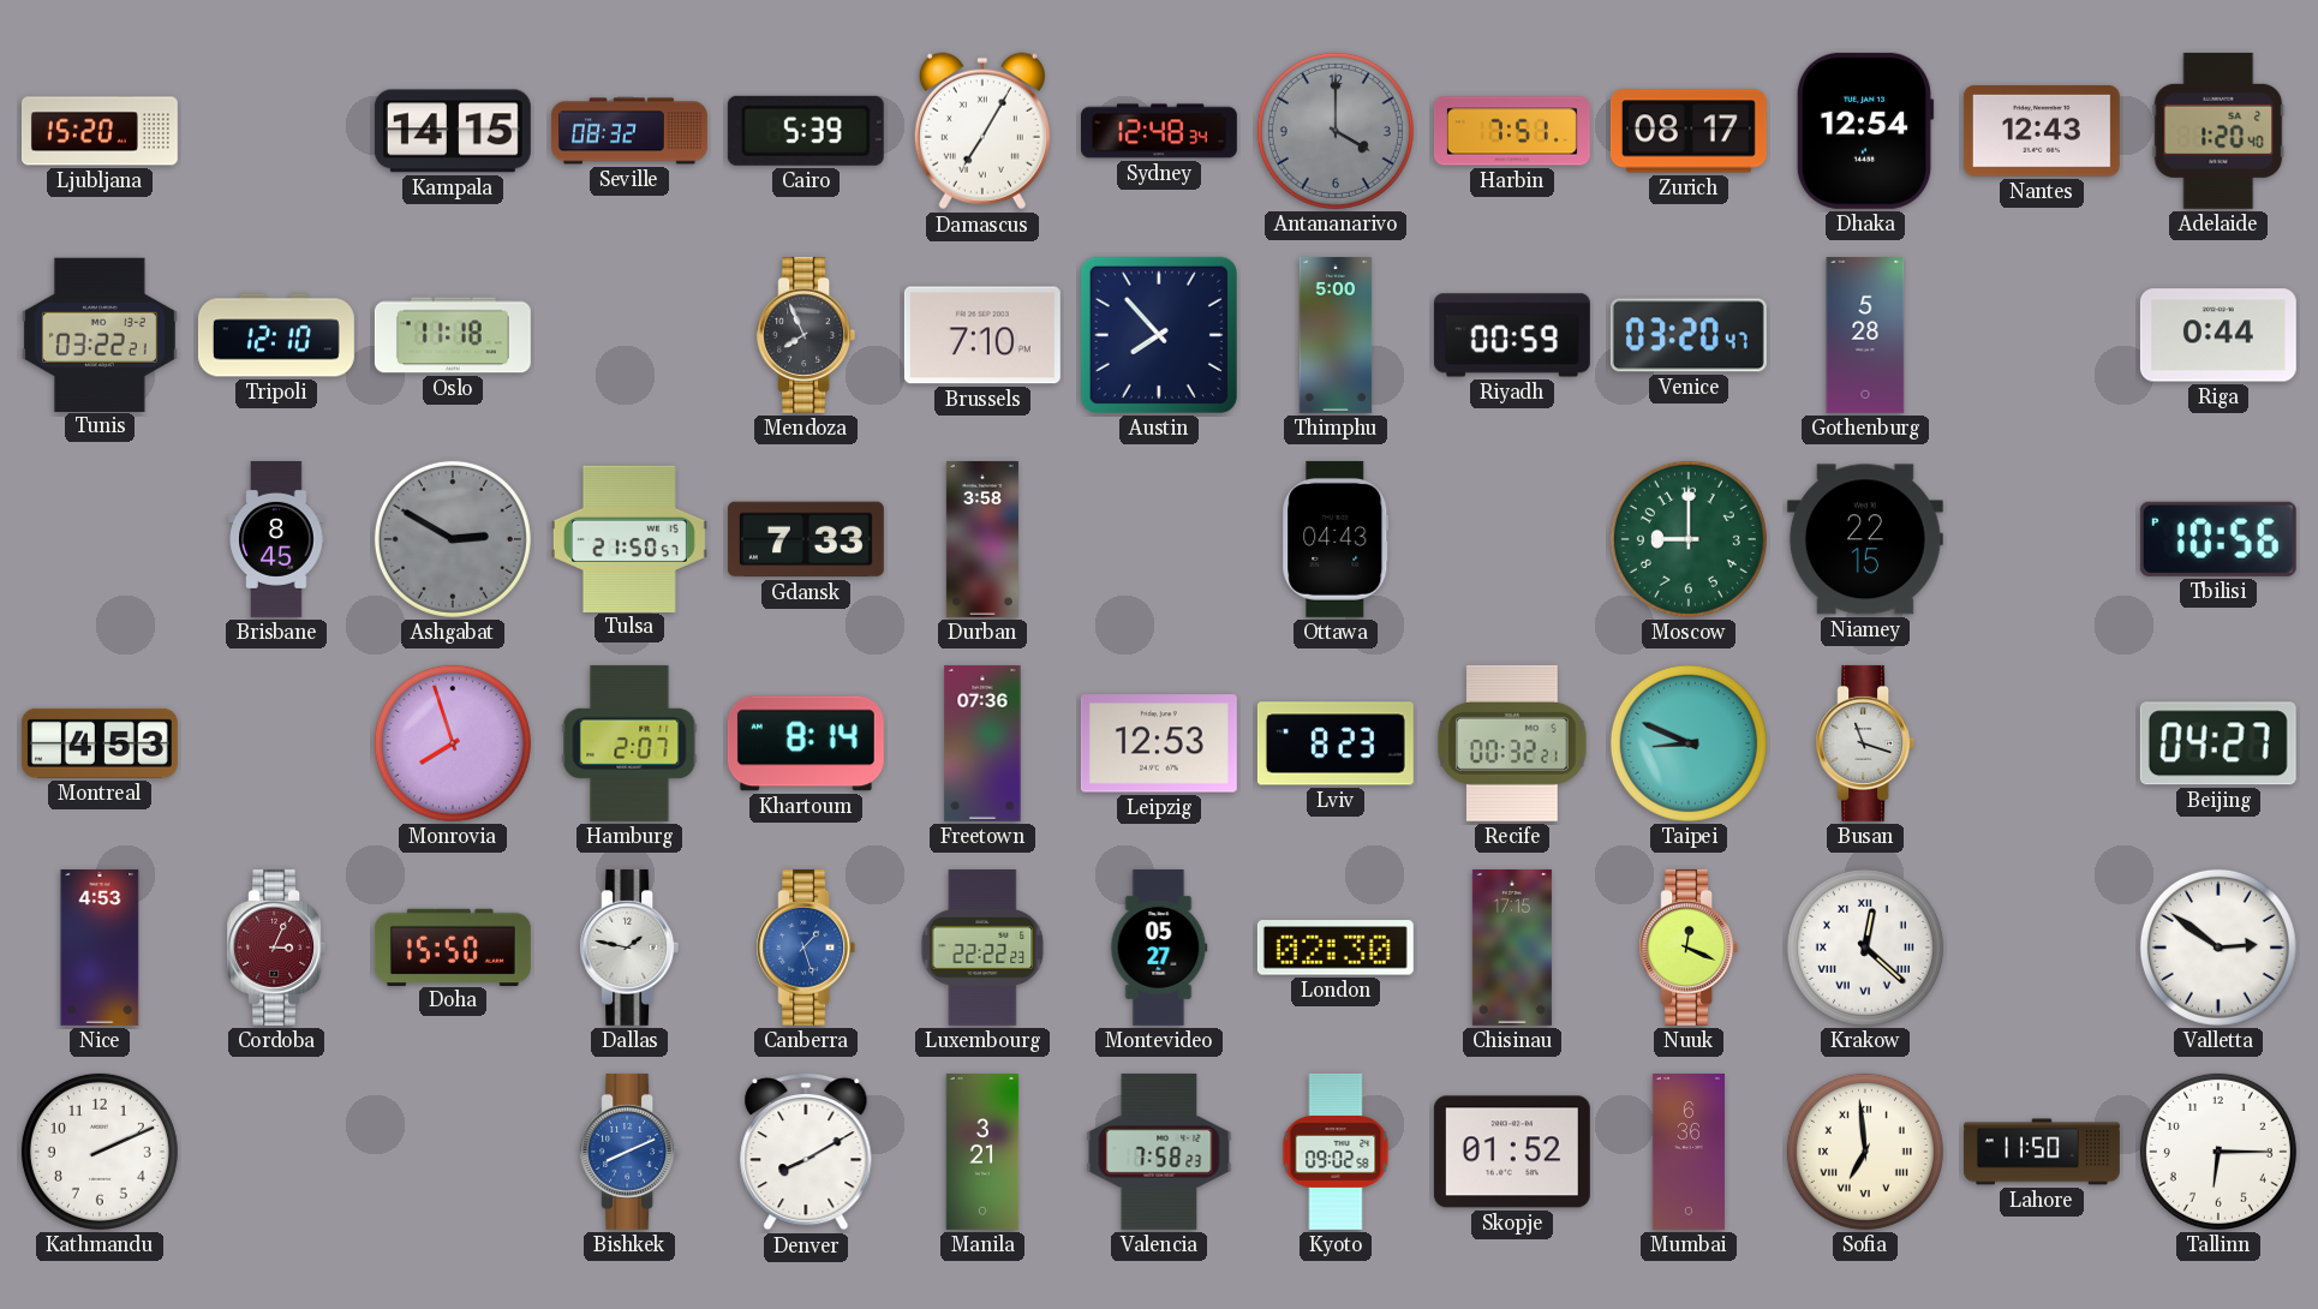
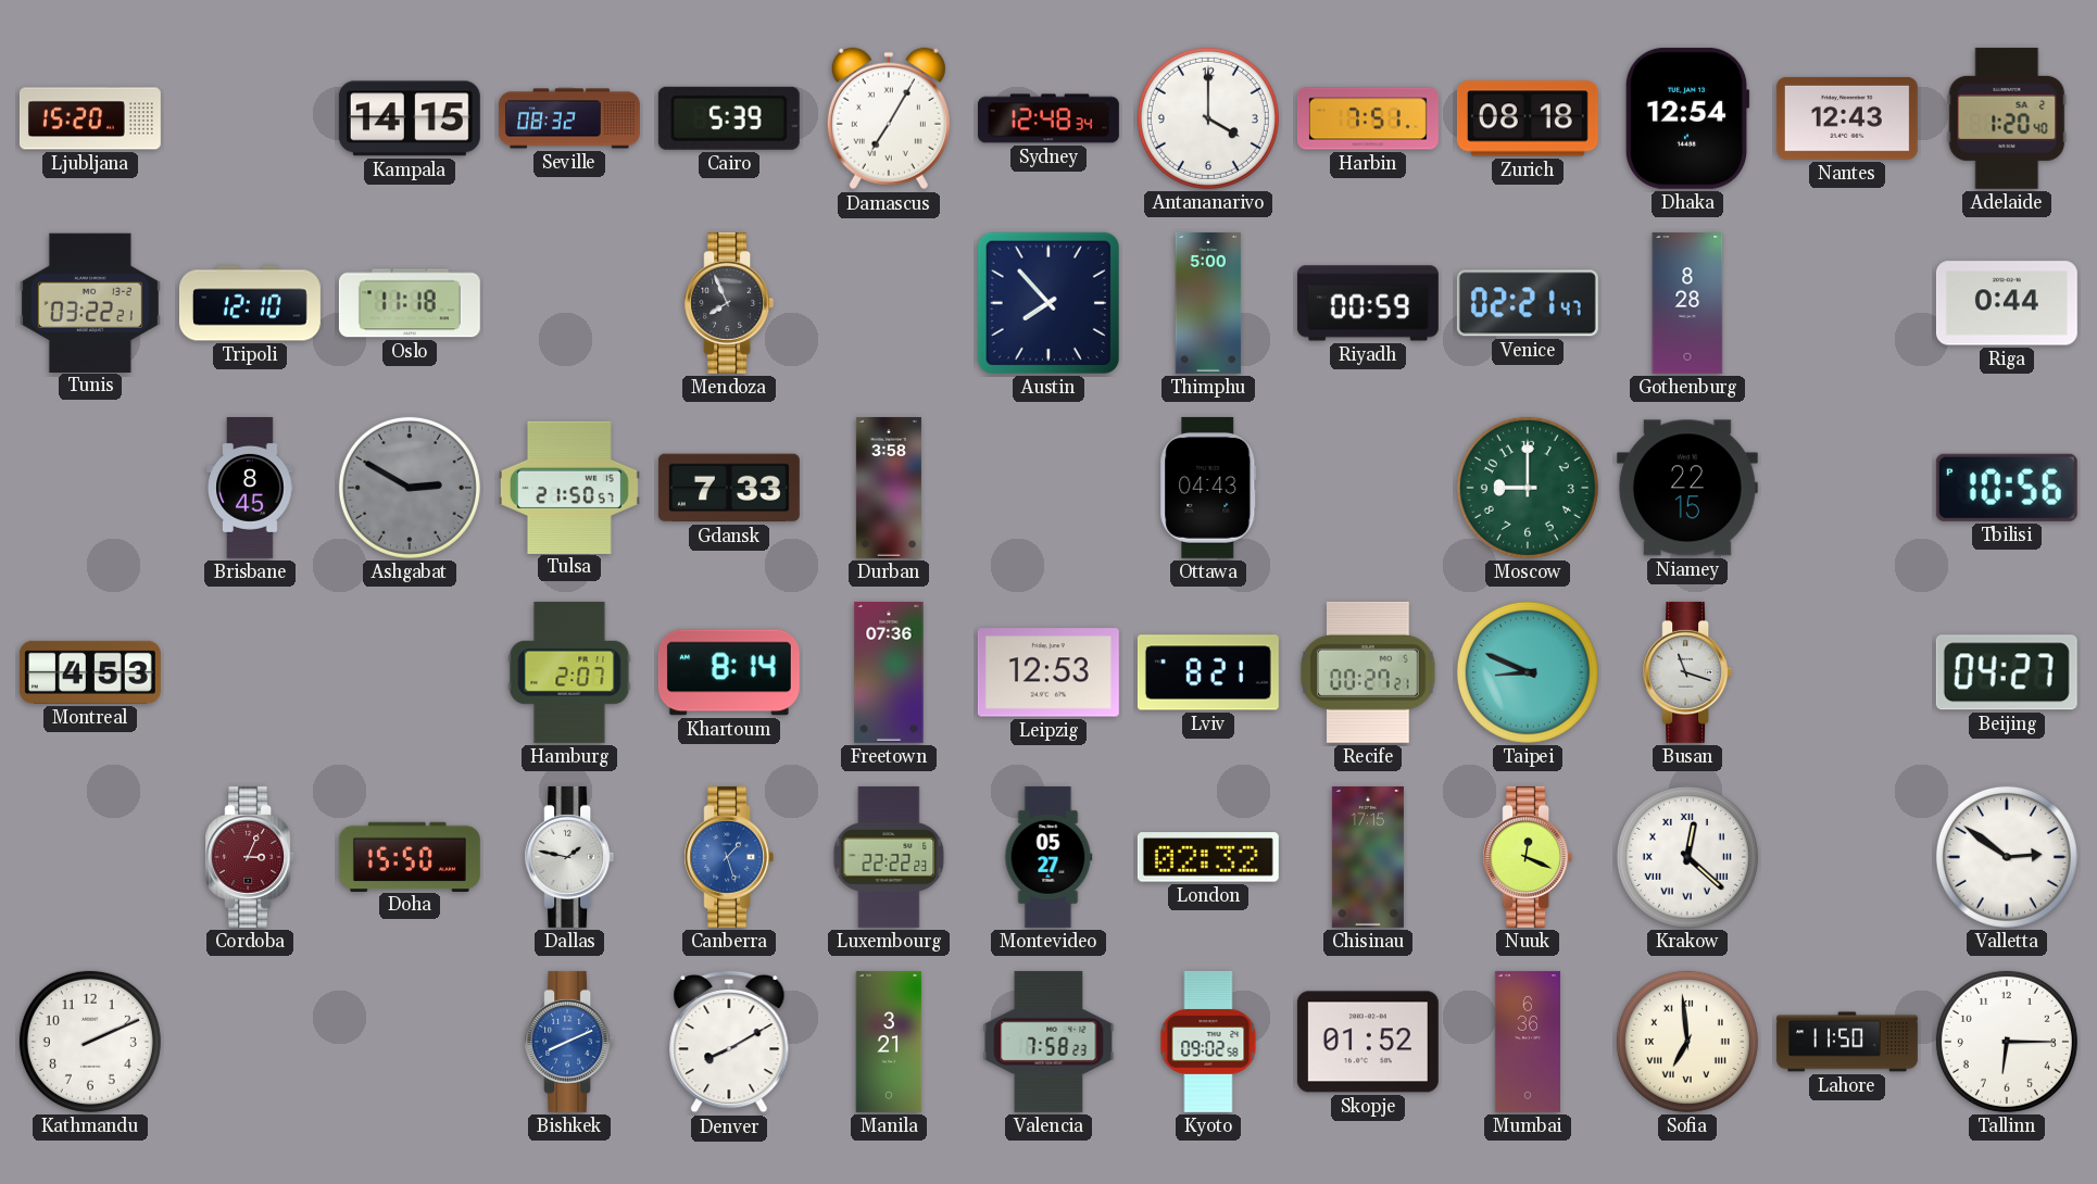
Antananarivo dial: grey -> white (1208, 118)
Zurich: 08:17 -> 08:18 (1528, 118)
Brussels: 7:10 -> none (982, 335)
Venice: 03:20 -> 02:21 (1528, 303)
Gothenburg: 5:28 -> 8:28 (1687, 303)
Monrovia: 7:57 -> none (453, 743)
Lviv: 8:23 -> 8:21 (1208, 672)
Recife: 00:32 -> 00:27 (1368, 672)
Nice: 4:53 -> none (100, 948)
London: 02:30 -> 02:32 (1208, 857)
